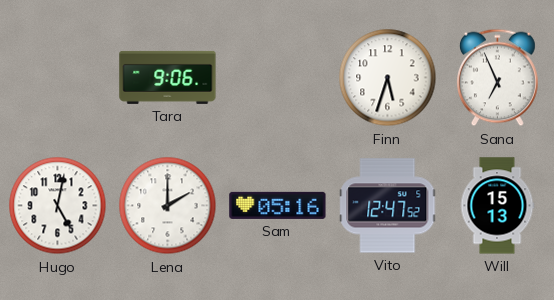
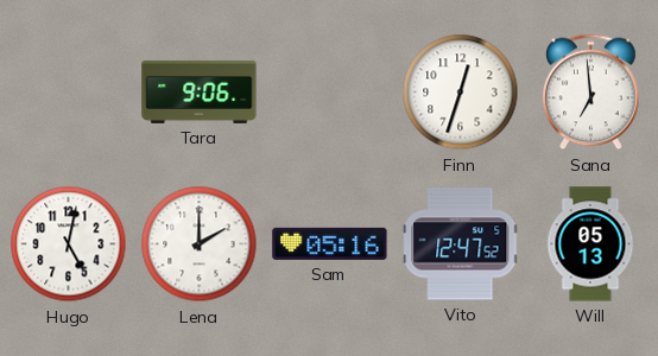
Finn: 5:33 -> 12:33 (461, 93)
Sana: 6:56 -> 6:59 (591, 93)
Will: 15:13 -> 05:13 (590, 244)
